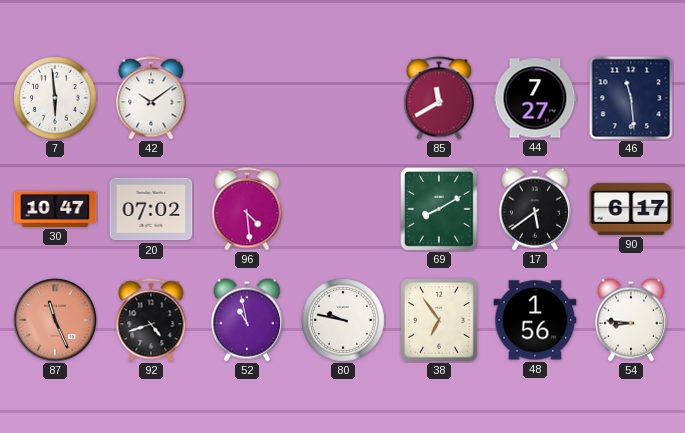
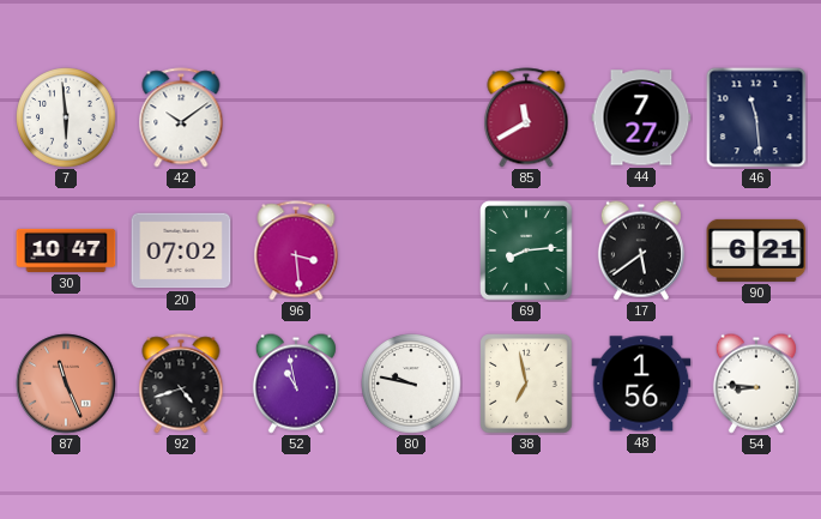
96: 4:29 -> 3:29 (296, 251)
69: 8:10 -> 8:14 (526, 251)
90: 6:17 -> 6:21 (756, 251)
38: 6:54 -> 6:58 (526, 384)
